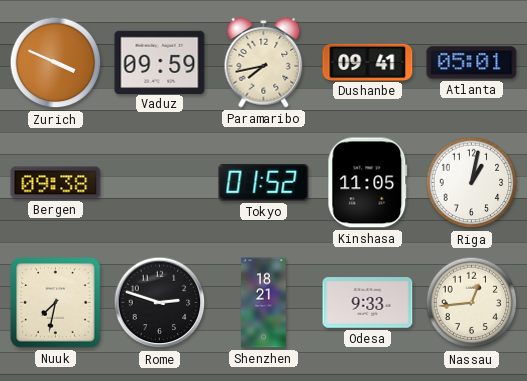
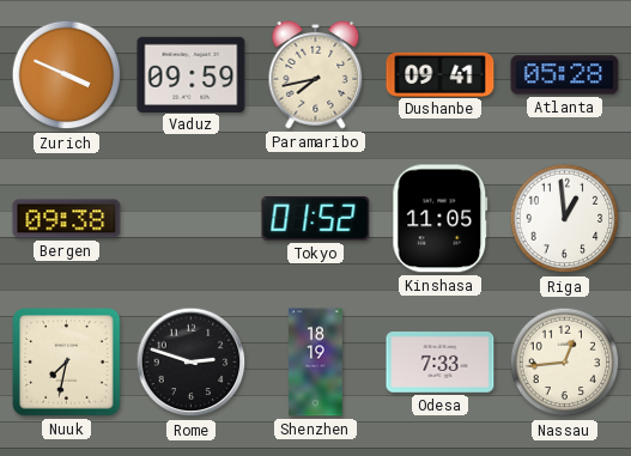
Atlanta: 05:01 -> 05:28 (565, 75)
Riga: 1:02 -> 12:59 (565, 219)
Shenzhen: 18:21 -> 18:19 (316, 363)
Odesa: 9:33 -> 7:33 (441, 363)
